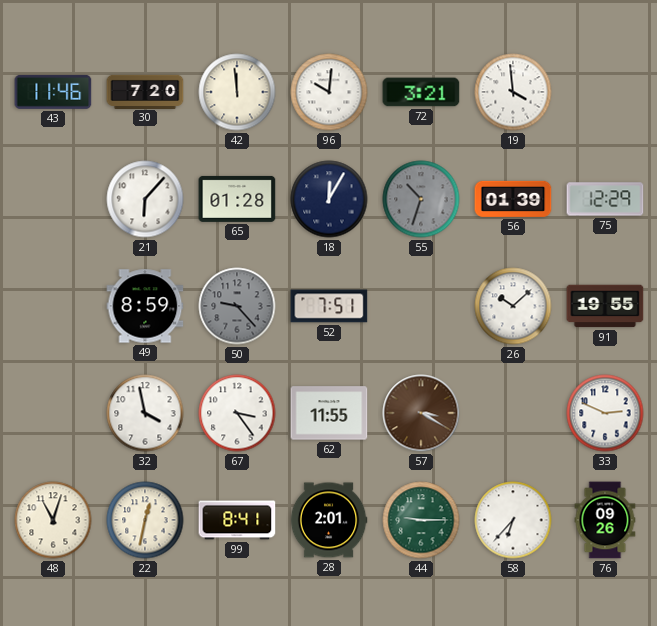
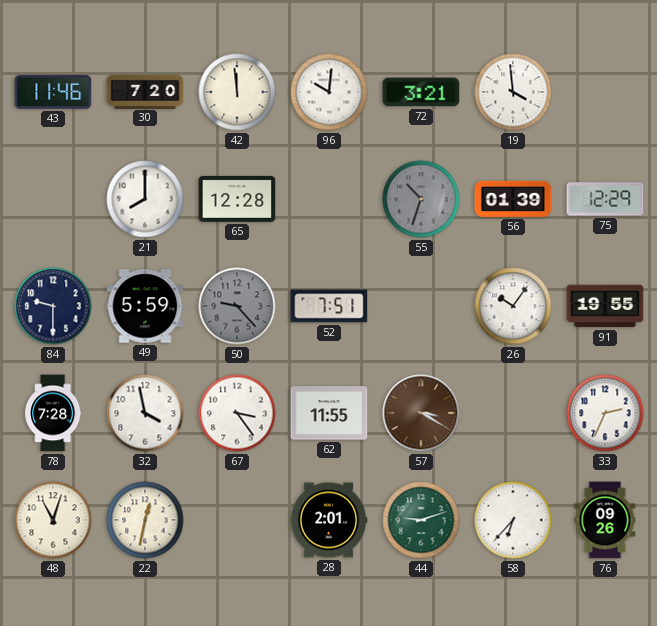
21: 6:07 -> 8:00 (145, 199)
65: 01:28 -> 12:28 (237, 199)
18: 12:05 -> none (329, 199)
84: none -> 9:30 (53, 306)
49: 8:59 -> 5:59 (145, 306)
26: 10:08 -> 10:06 (513, 306)
78: none -> 7:28 (53, 413)
33: 2:49 -> 2:34 (605, 413)
99: 8:41 -> none (237, 520)
44: 9:15 -> 9:12 (421, 520)
